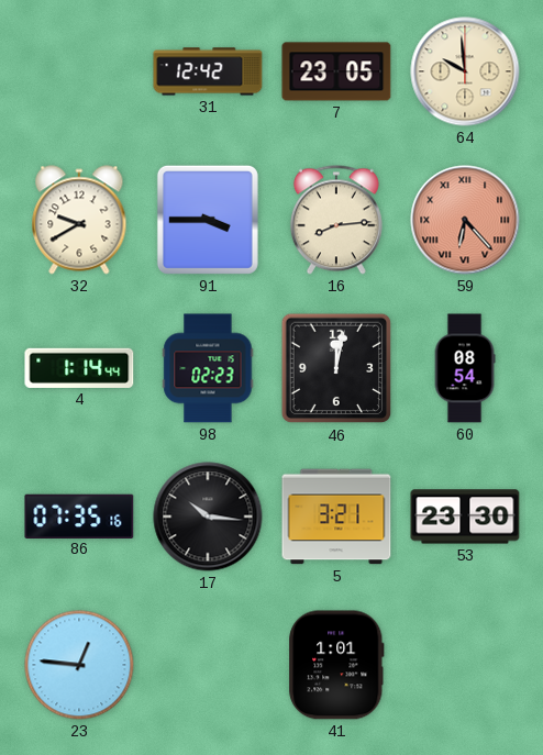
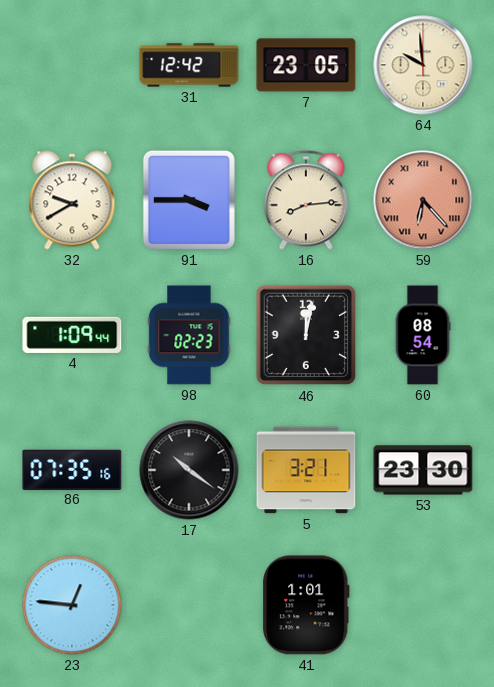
4: 1:14 -> 1:09 (72, 335)
17: 10:16 -> 10:21 (189, 470)
